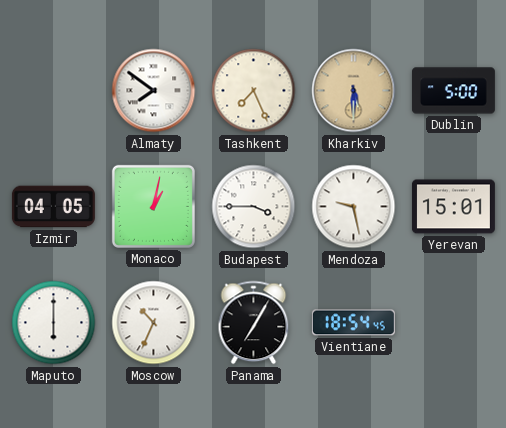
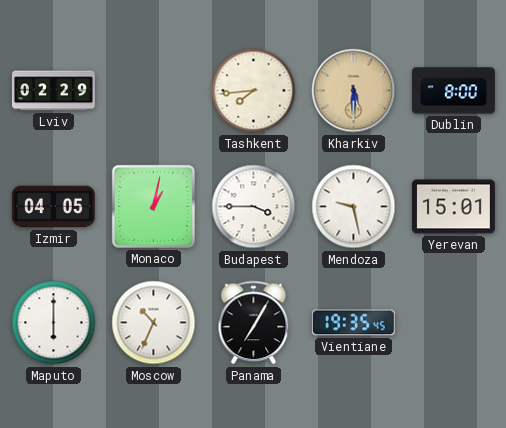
Lviv: none -> 02:29 (53, 91)
Almaty: 7:51 -> none (154, 91)
Tashkent: 7:26 -> 7:44 (254, 91)
Dublin: 5:00 -> 8:00 (453, 91)
Vientiane: 18:54 -> 19:35 (353, 323)
